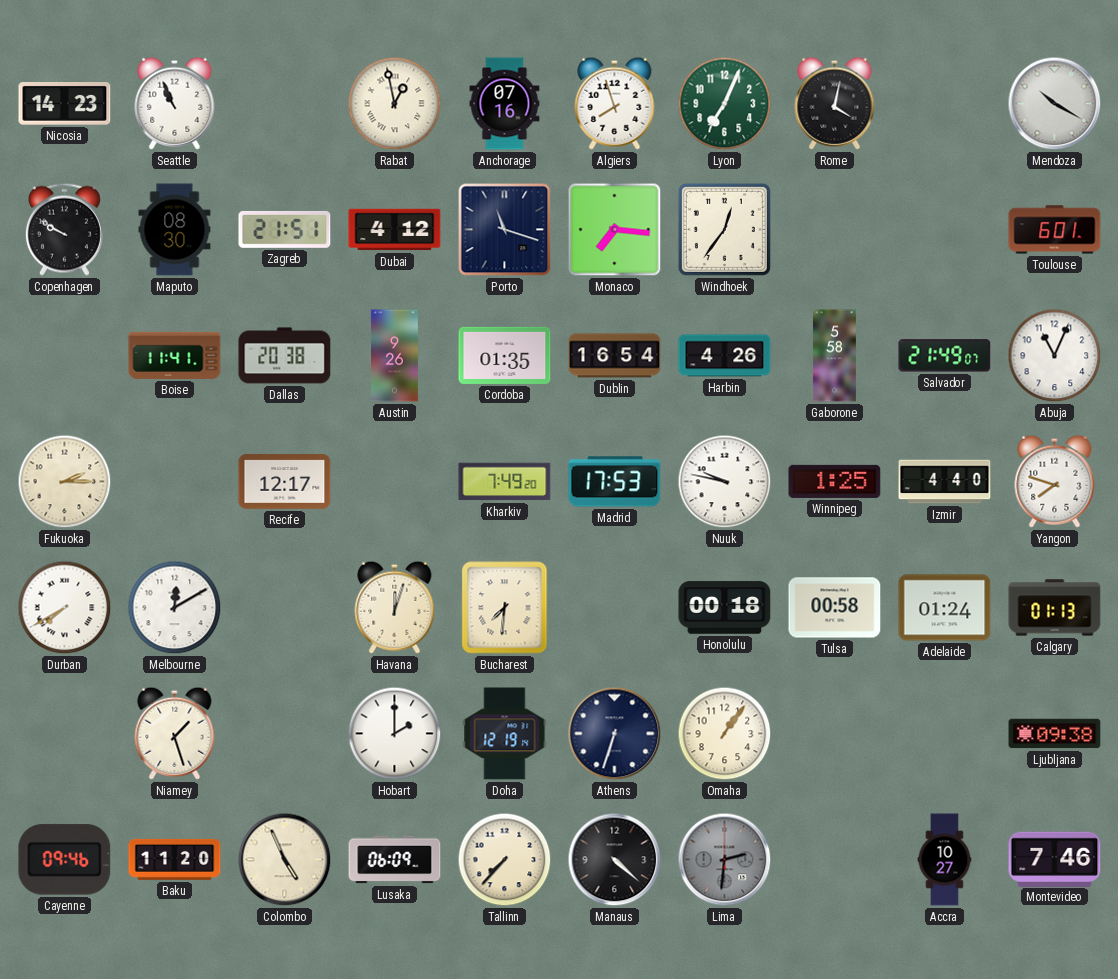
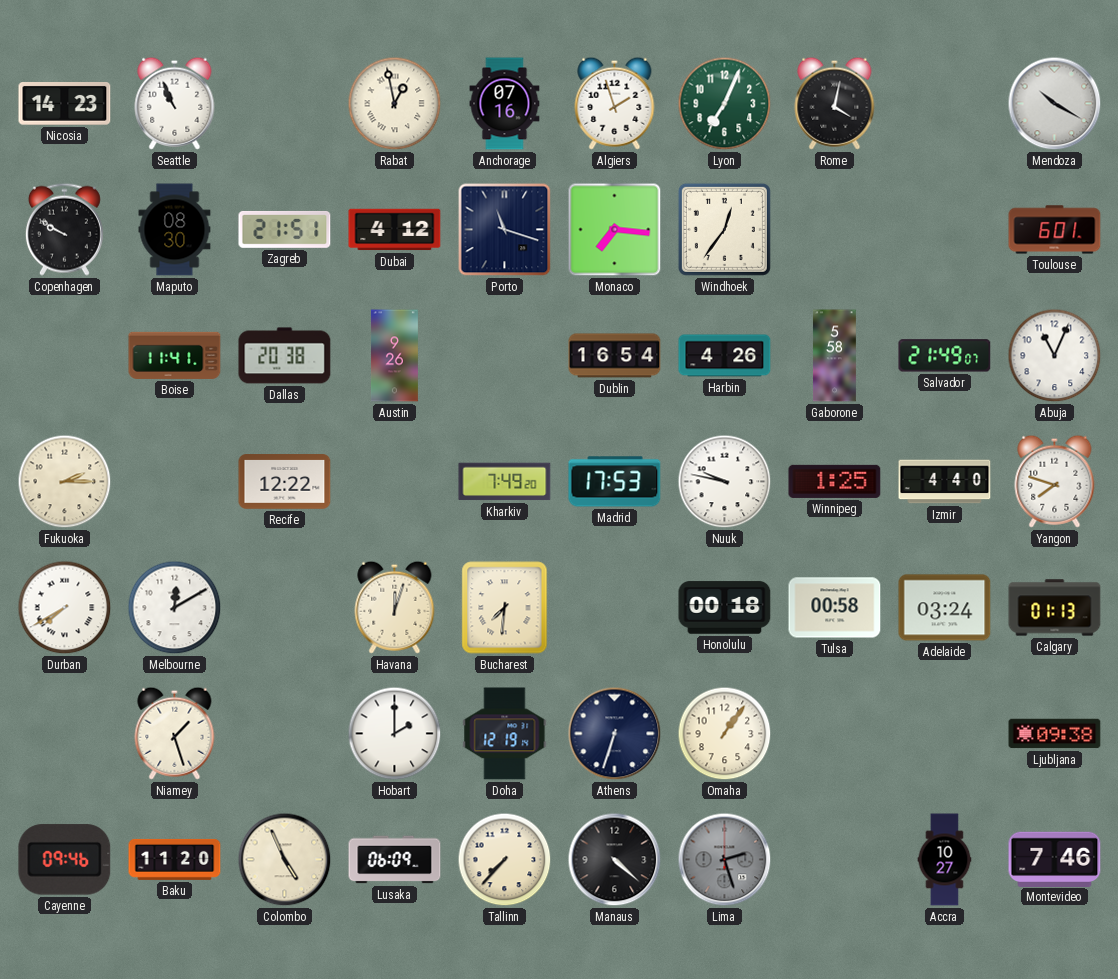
Algiers: 7:57 -> 1:57 (615, 103)
Cordoba: 01:35 -> none (505, 355)
Recife: 12:17 -> 12:22 (285, 482)
Adelaide: 01:24 -> 03:24 (945, 608)
Lima: 2:31 -> 2:27 (725, 860)
